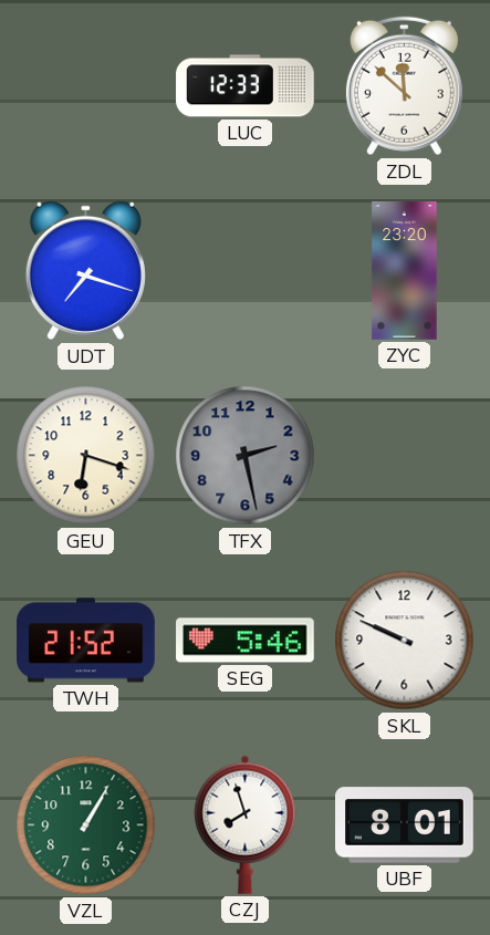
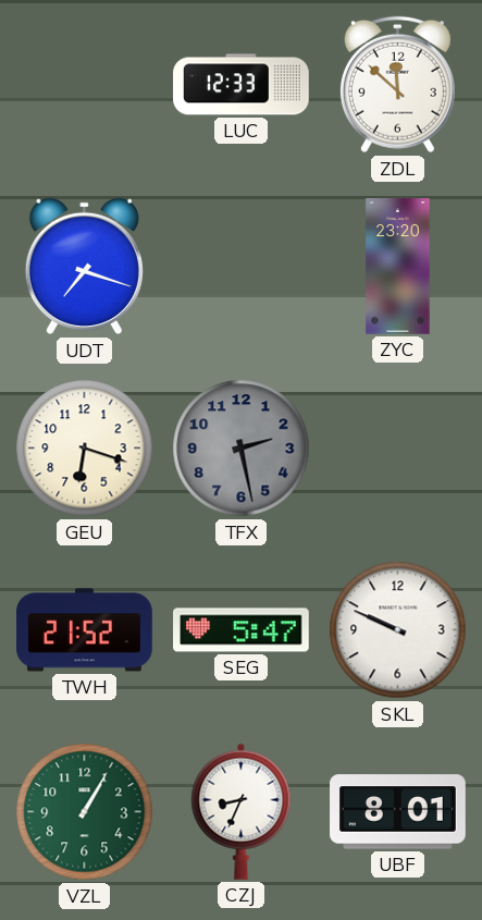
SEG: 5:46 -> 5:47 (242, 630)
CZJ: 7:57 -> 8:34 (242, 811)
